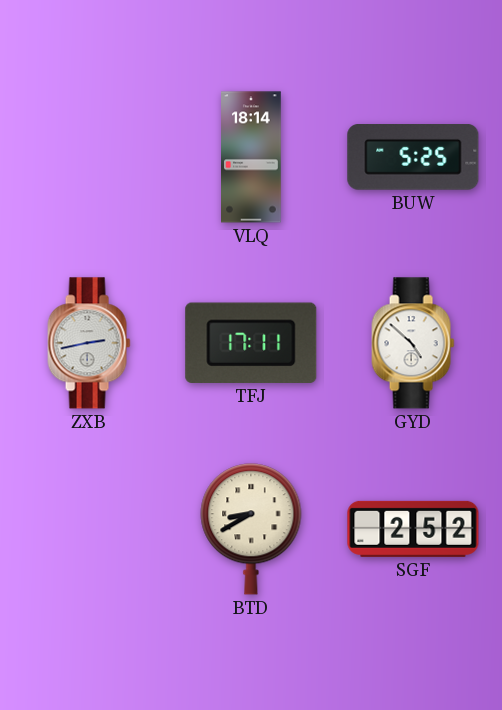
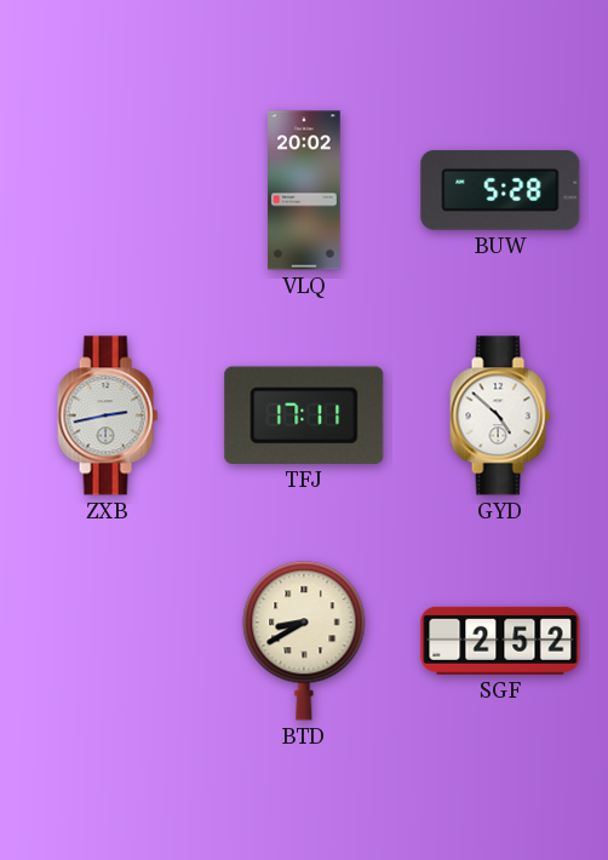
VLQ: 18:14 -> 20:02 (304, 190)
BUW: 5:25 -> 5:28 (500, 191)
